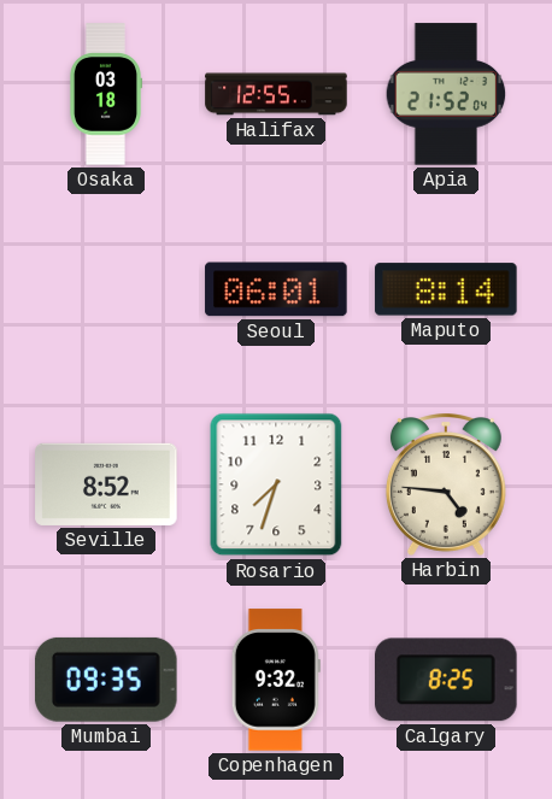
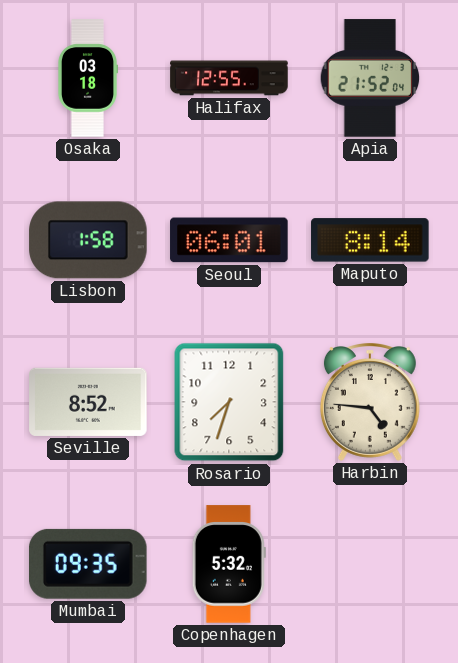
Lisbon: none -> 1:58 (88, 240)
Copenhagen: 9:32 -> 5:32 (229, 564)
Calgary: 8:25 -> none (447, 680)
